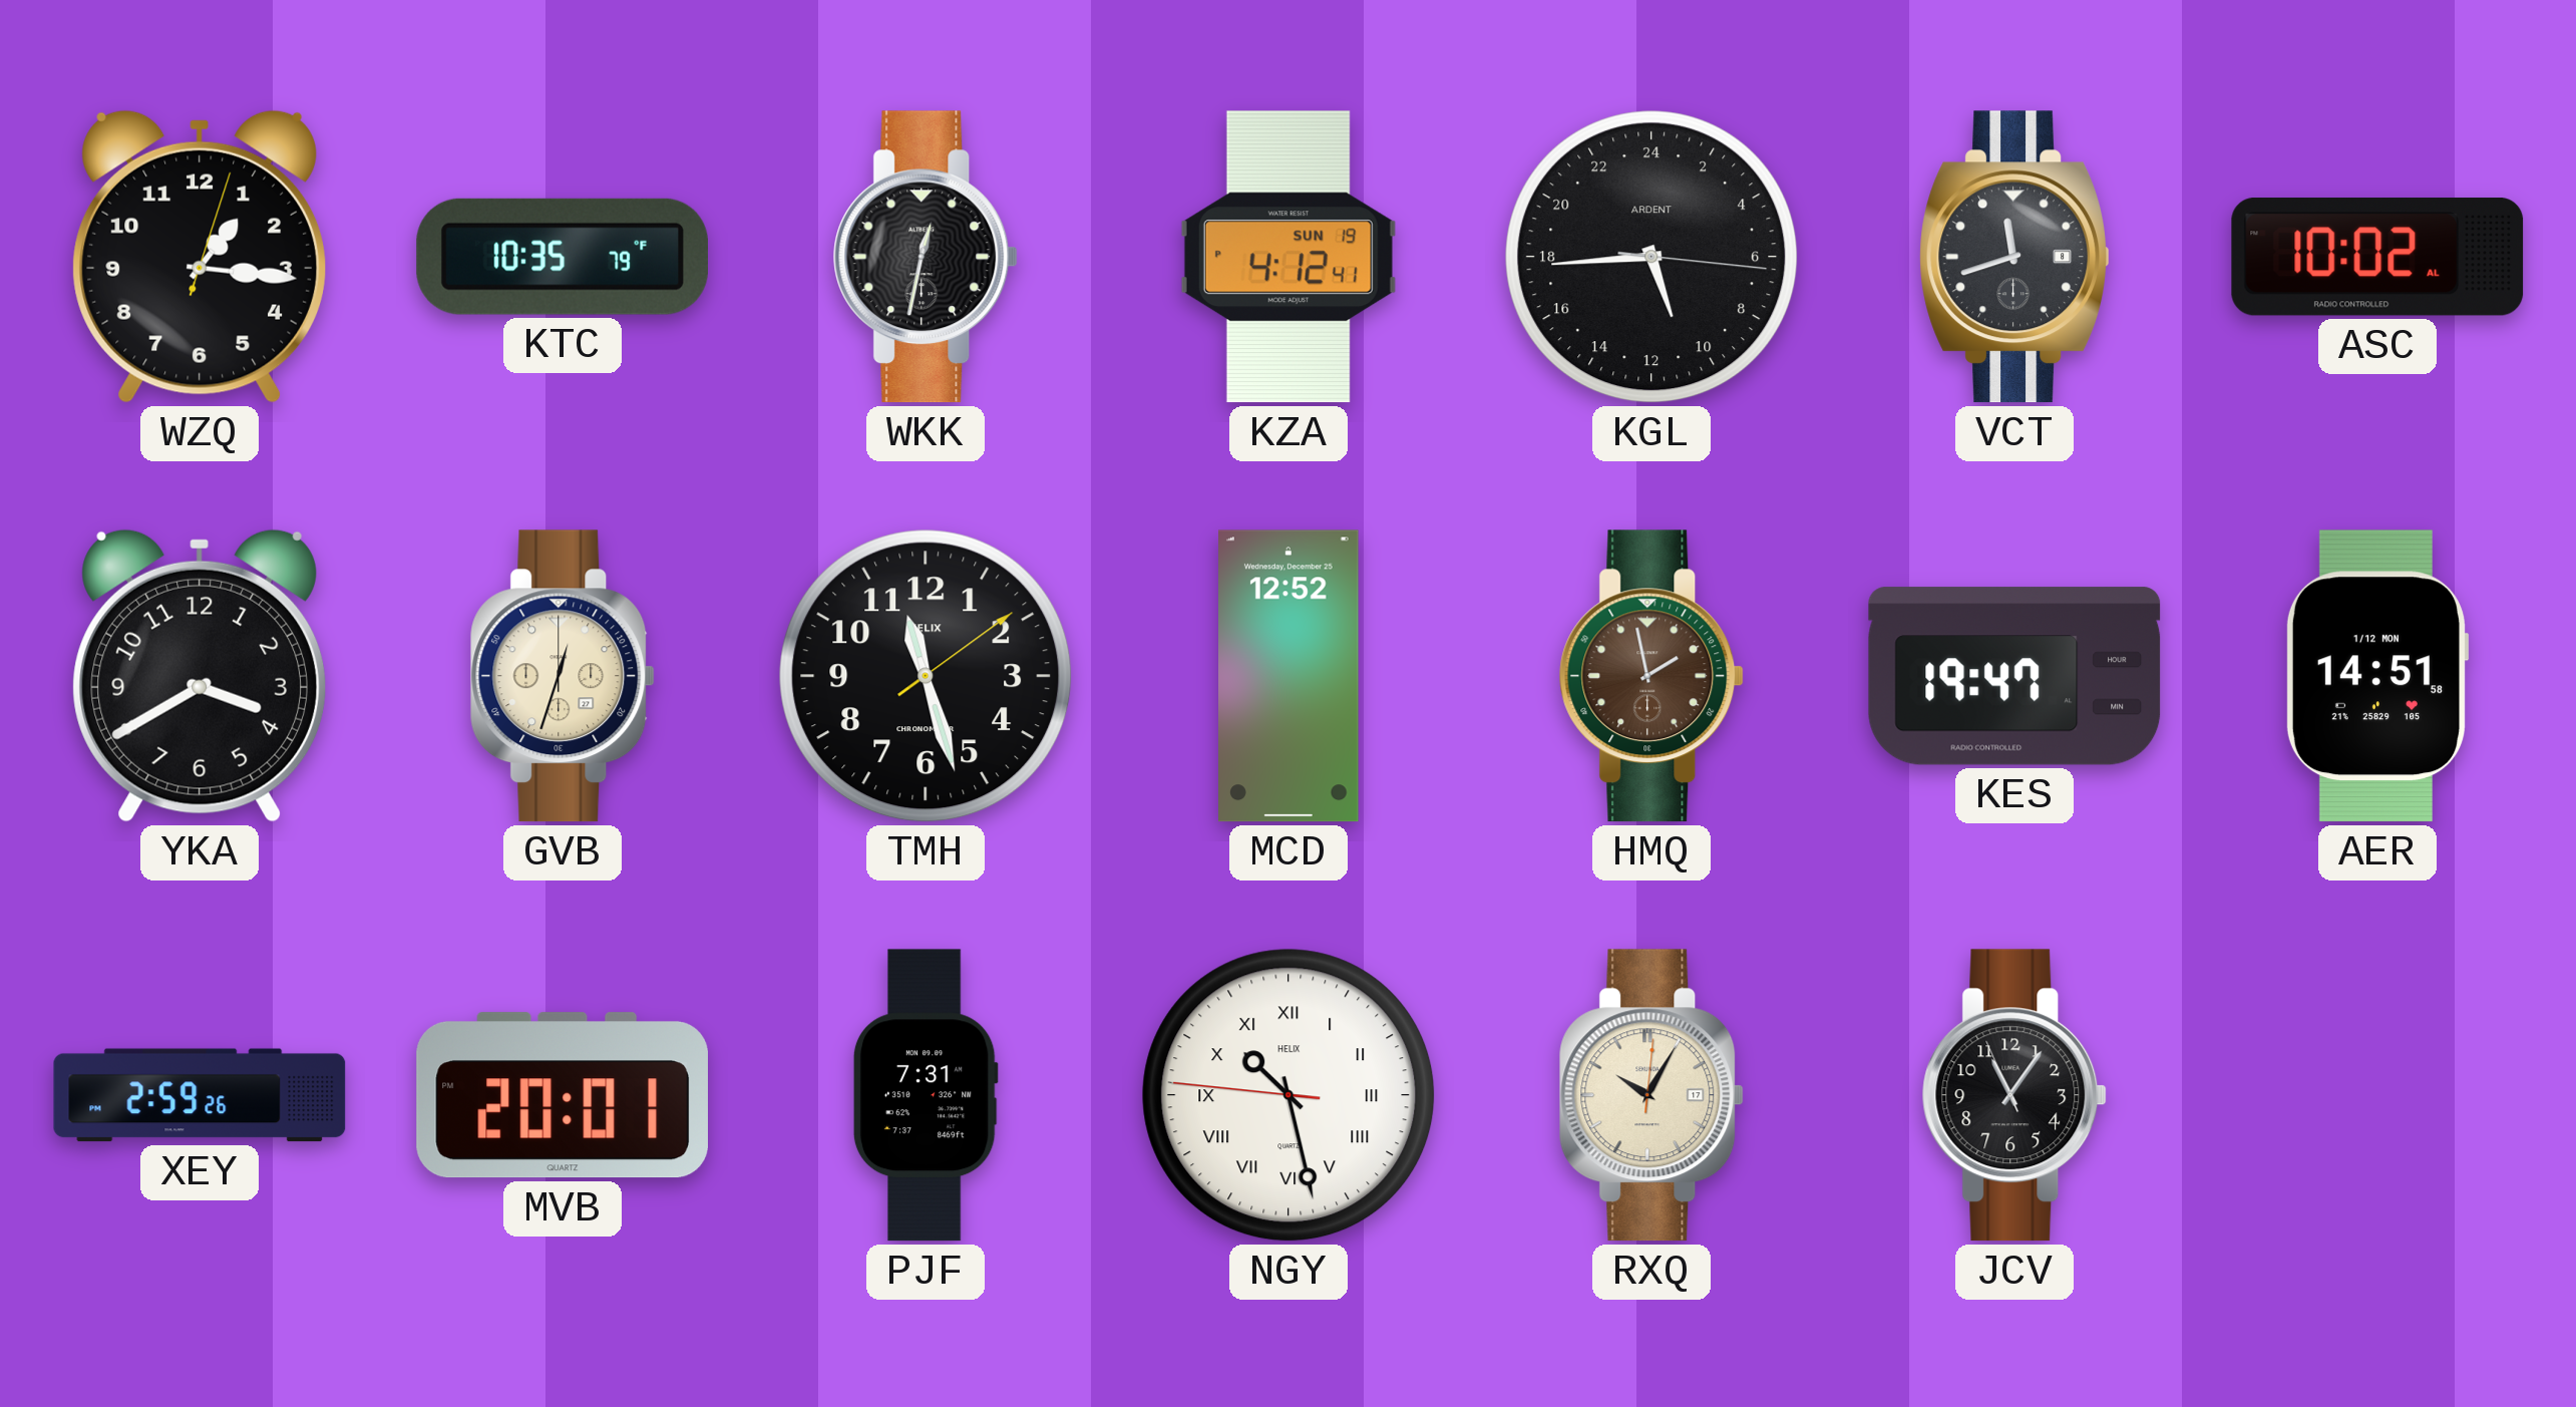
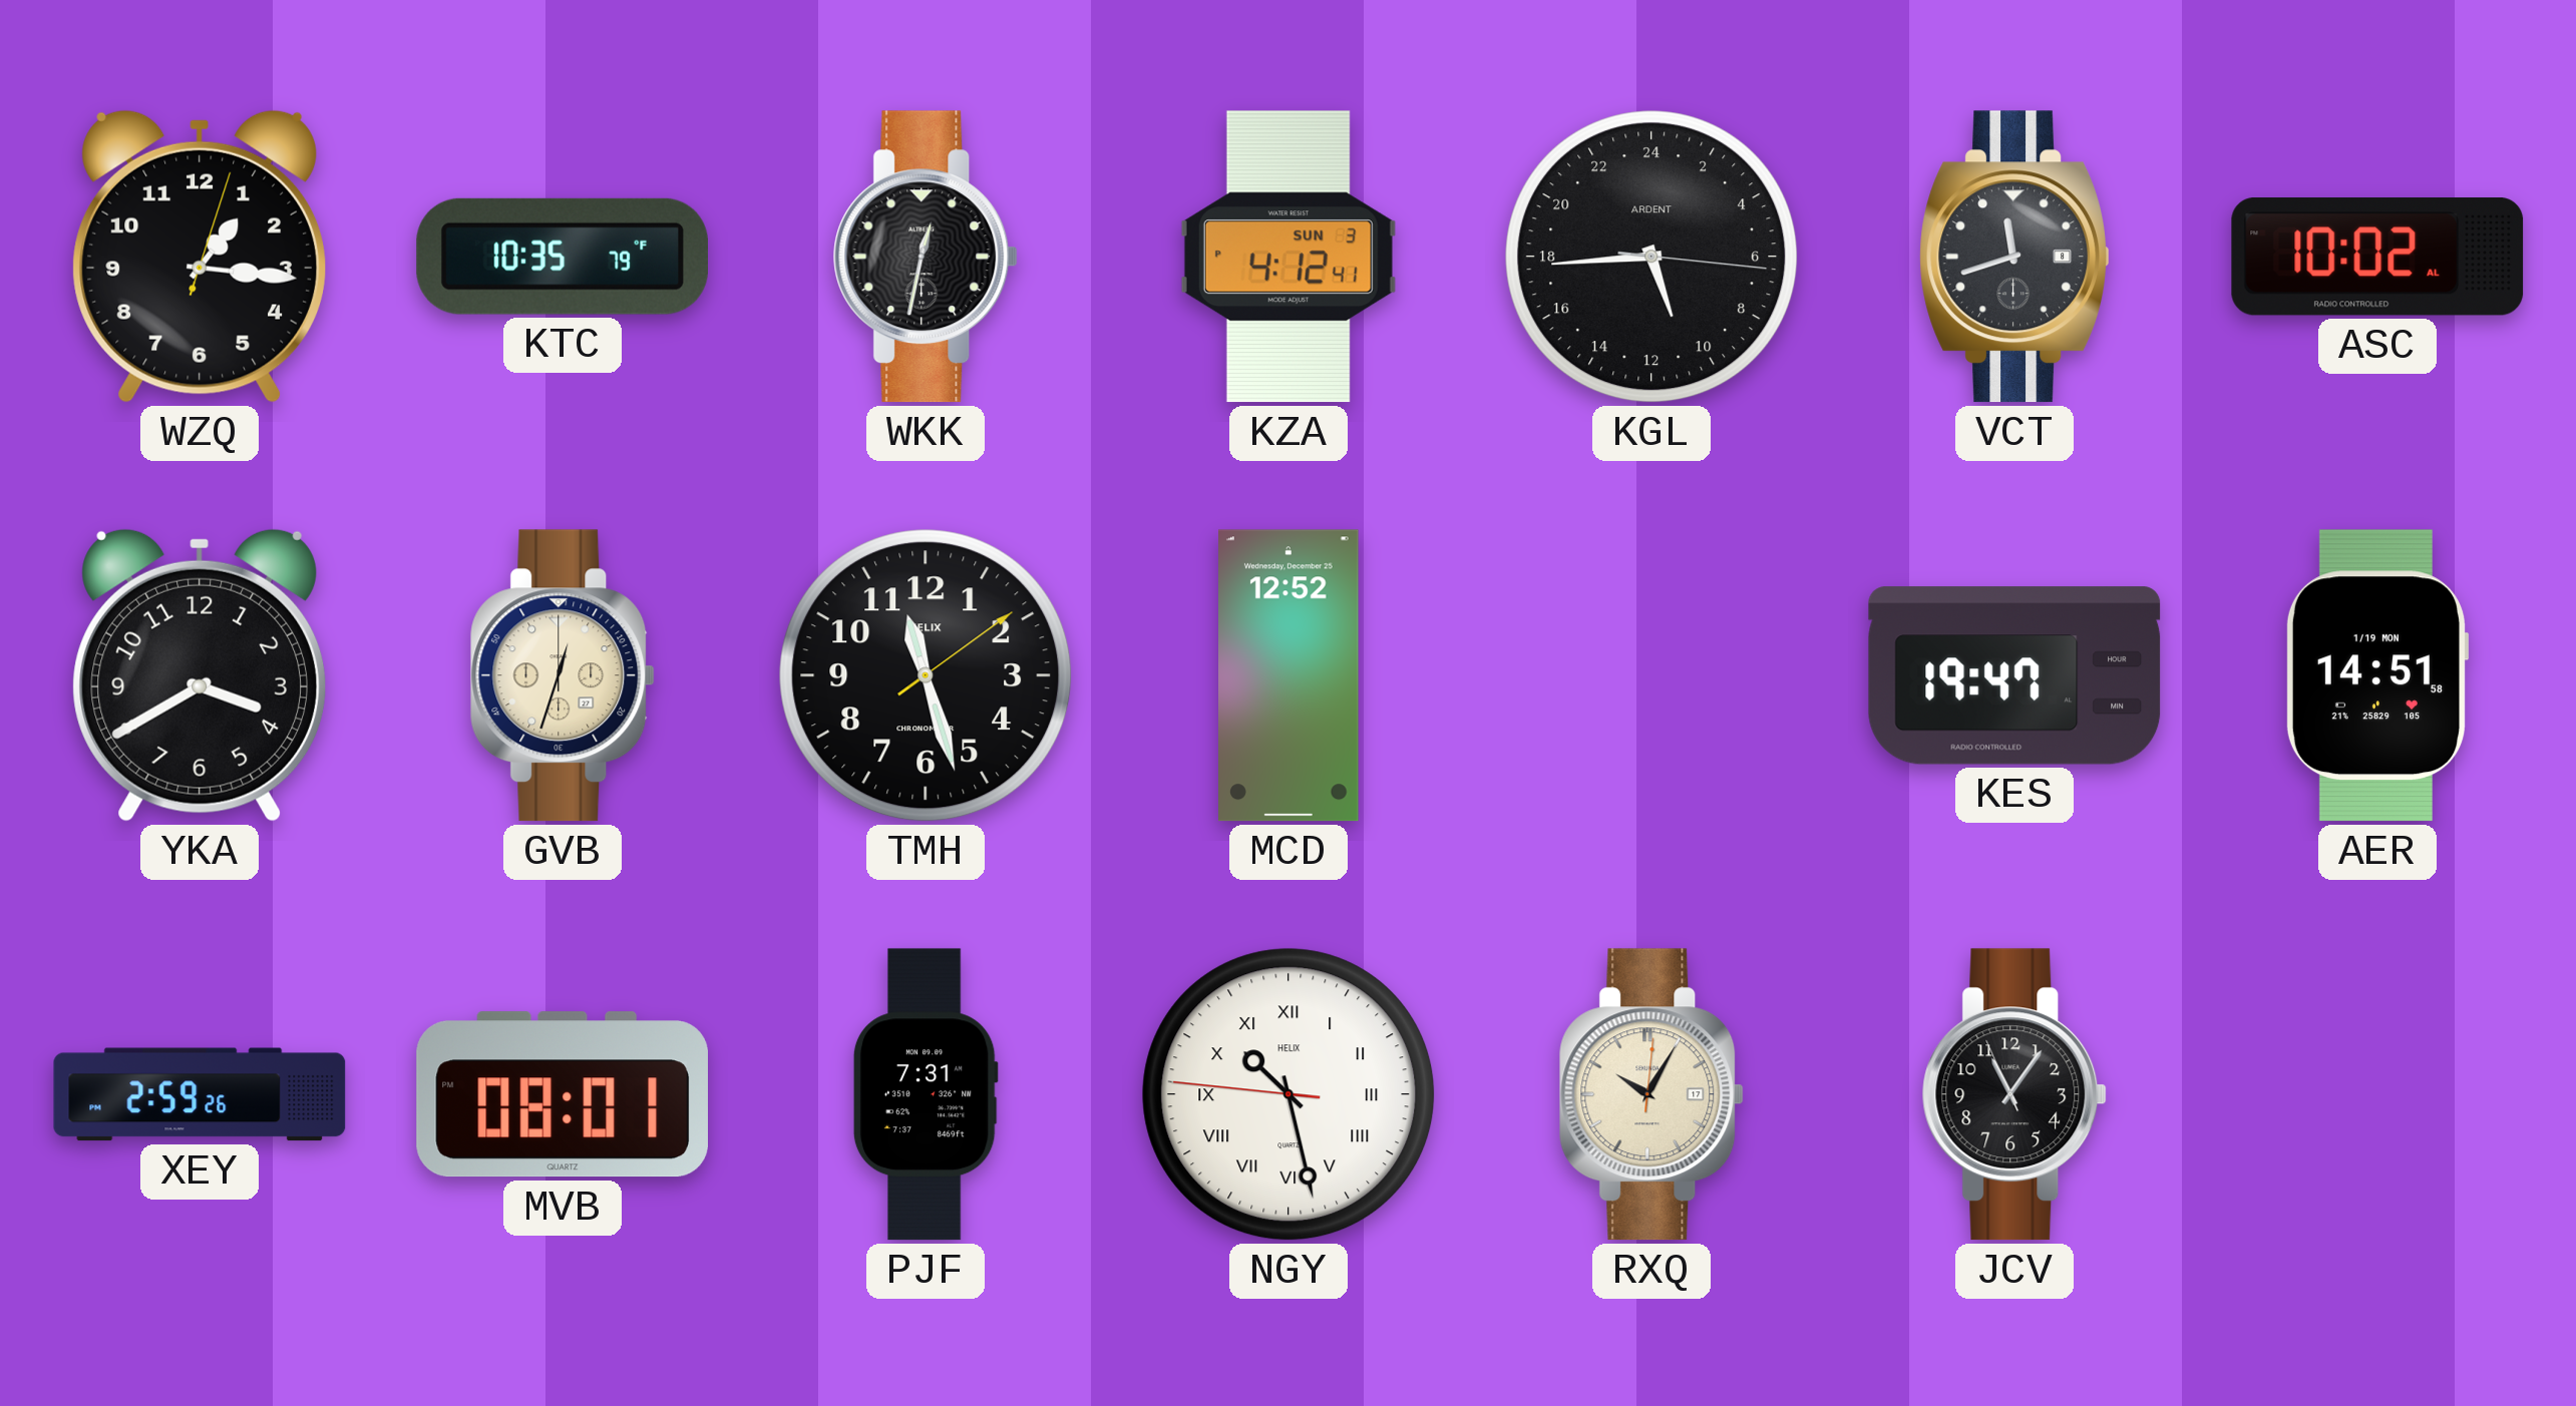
KZA date: SUN 19 -> SUN 3 (1289, 257)
HMQ: 1:58 -> none (1651, 676)
AER date: 1/12 MON -> 1/19 MON (2377, 675)
MVB: 20:01 -> 08:01 (563, 1094)
